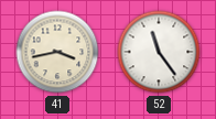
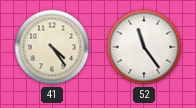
41: 3:43 -> 4:24 (52, 47)
